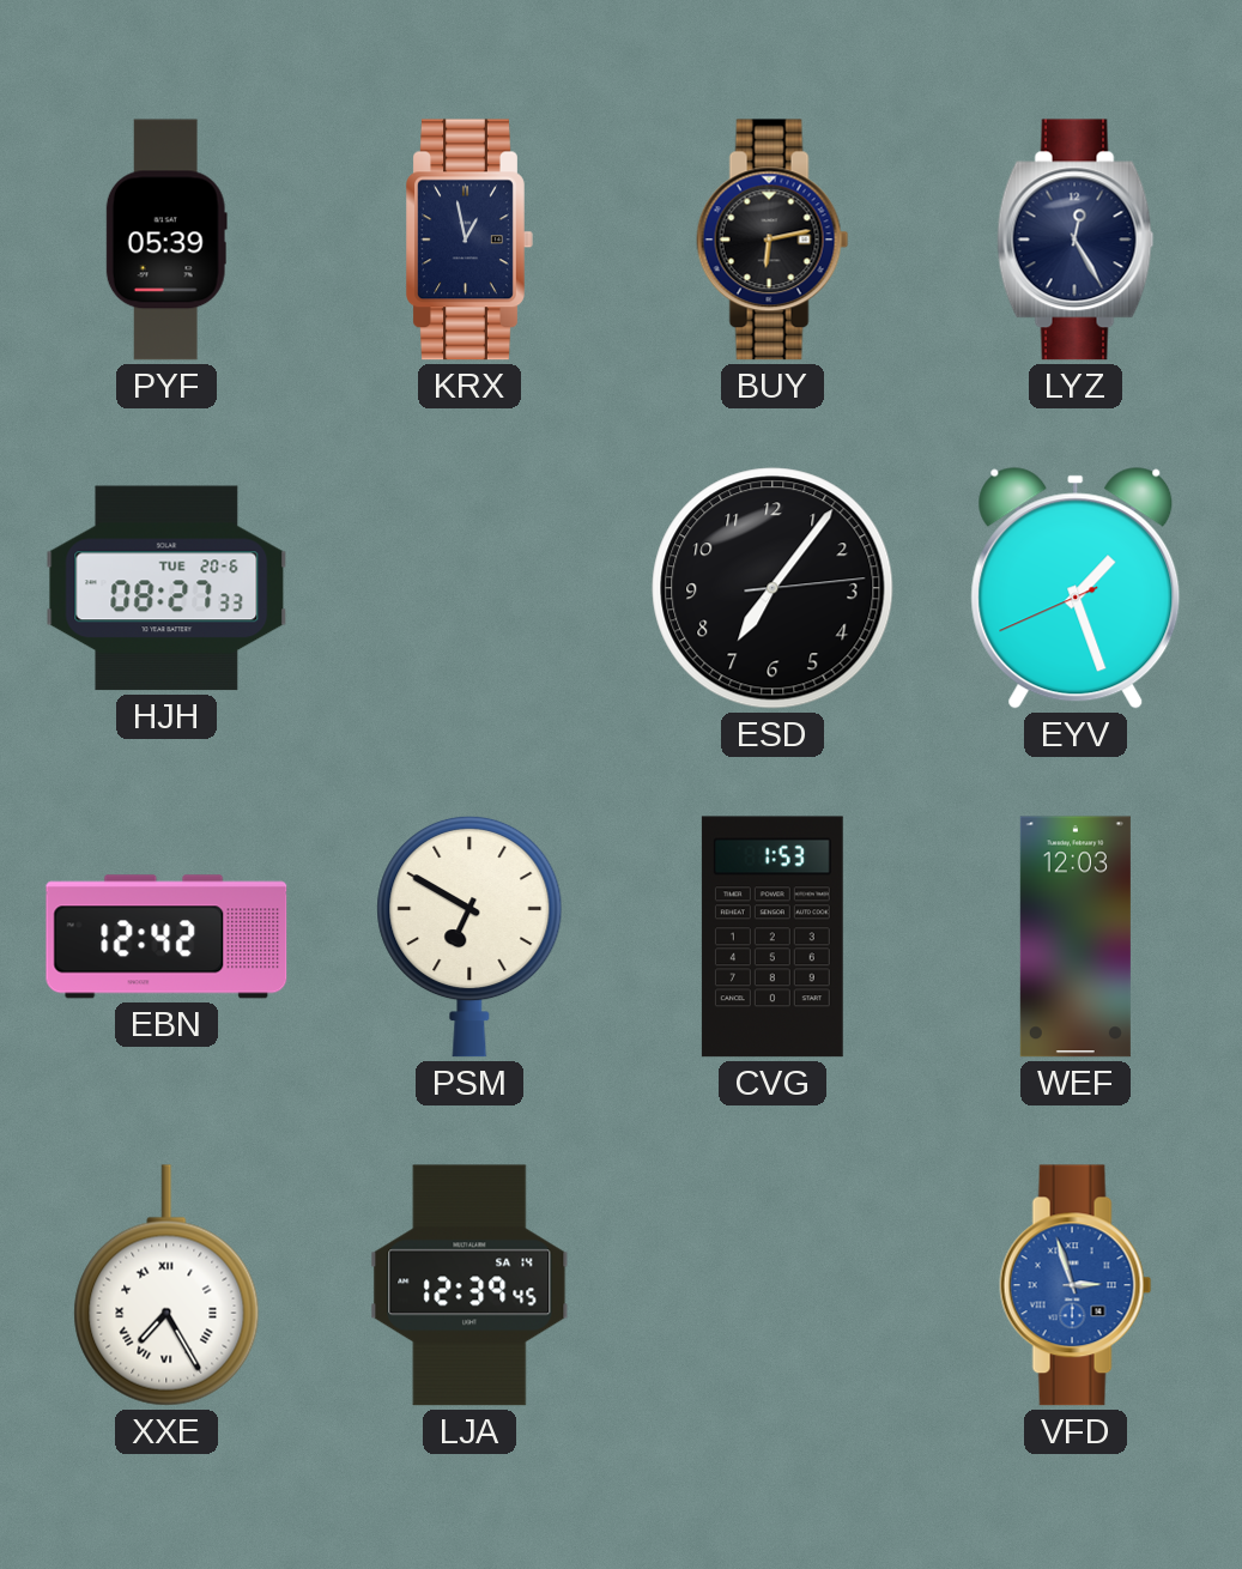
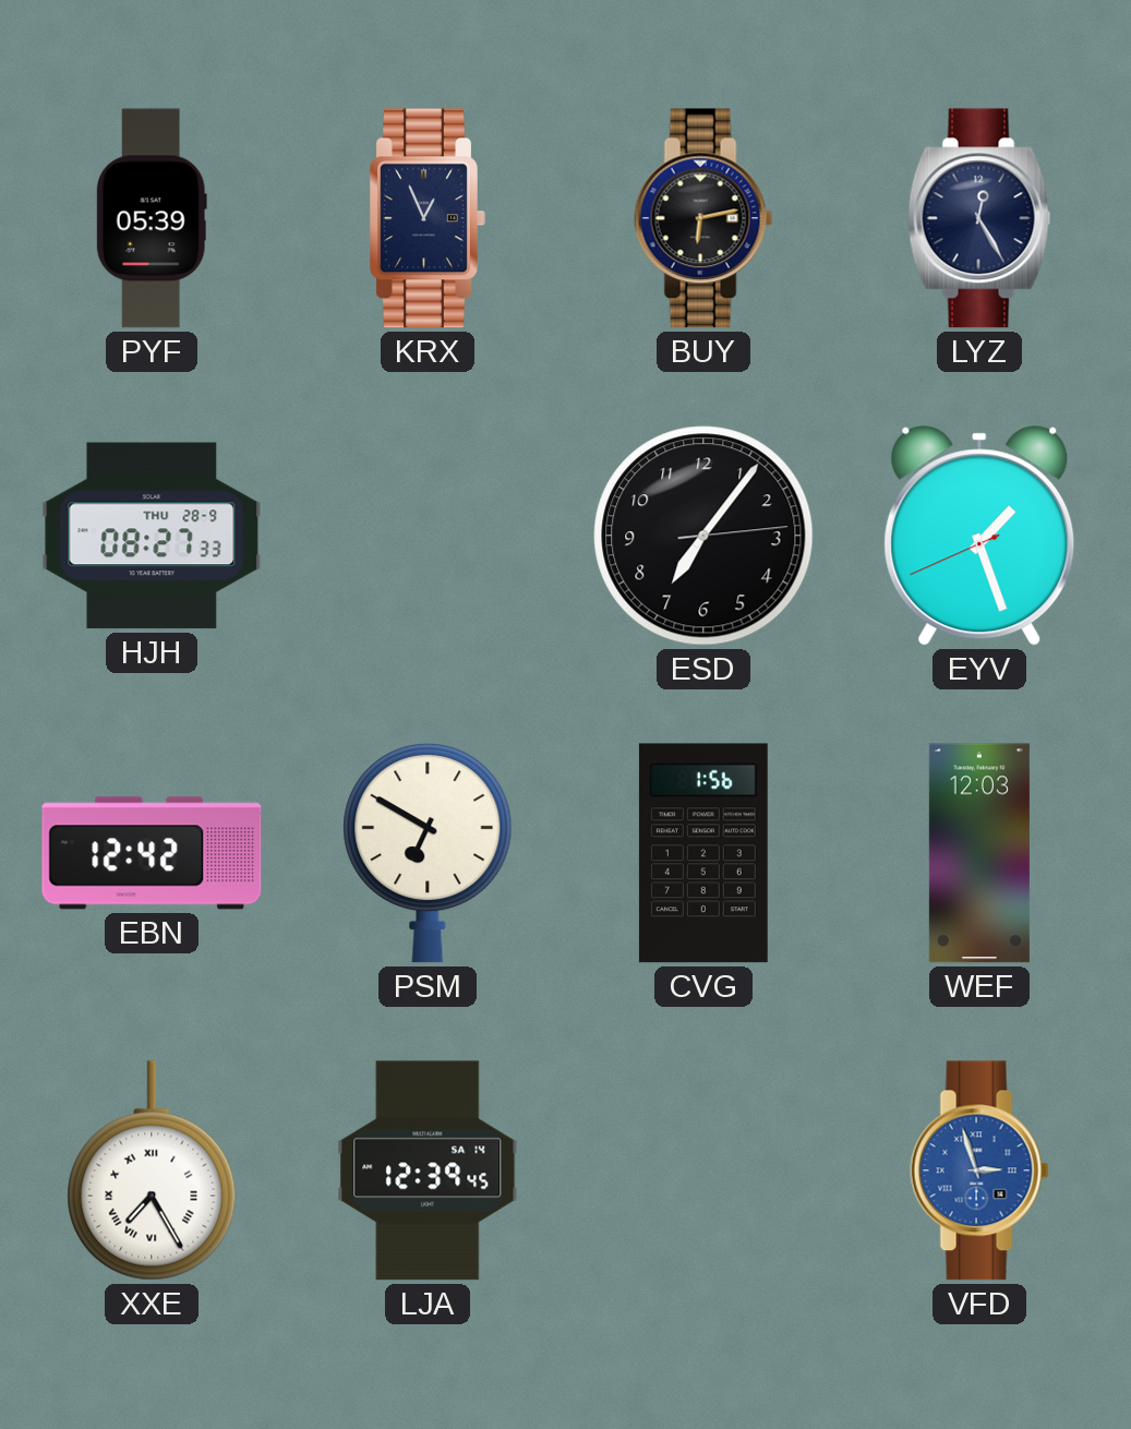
KRX: 12:58 -> 12:56 (428, 218)
HJH date: TUE 20-6 -> THU 28-9 (152, 536)
CVG: 1:53 -> 1:56 (703, 853)
